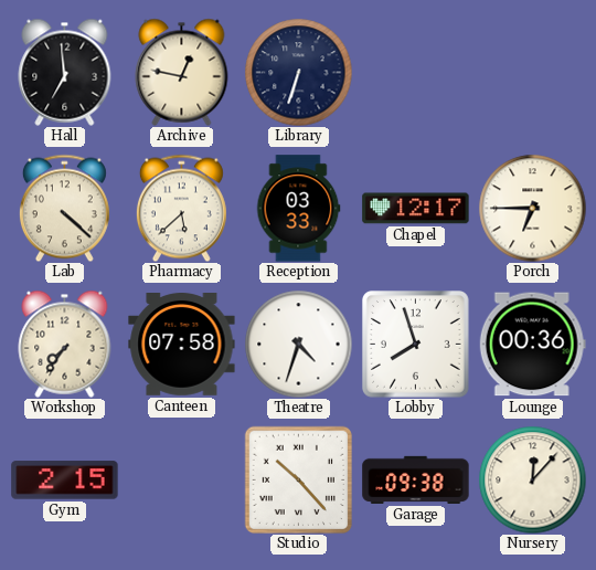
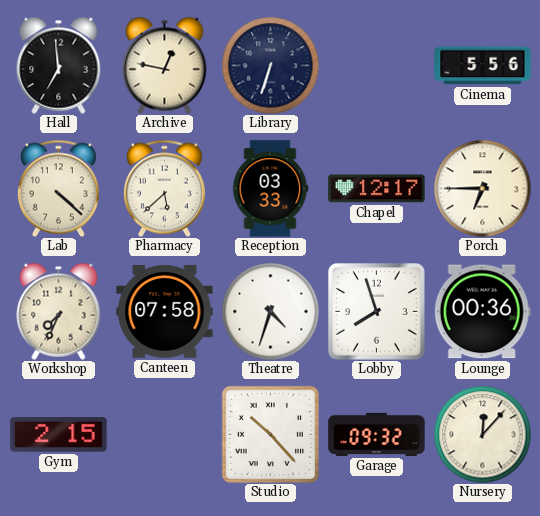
Cinema: none -> 5:56 (483, 66)
Workshop: 7:36 -> 7:34 (59, 311)
Garage: 09:38 -> 09:32 (377, 434)
